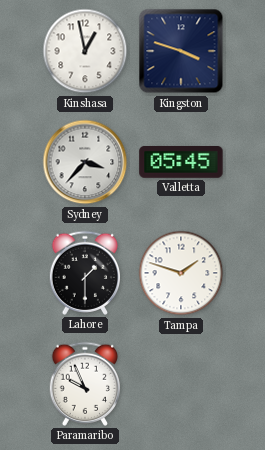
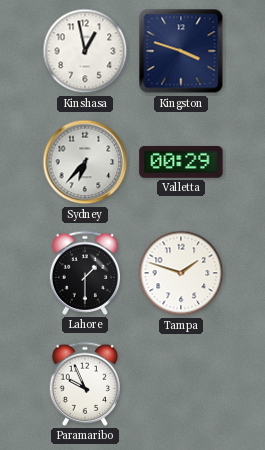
Sydney: 3:37 -> 6:37 (85, 162)
Valletta: 05:45 -> 00:29 (181, 163)
